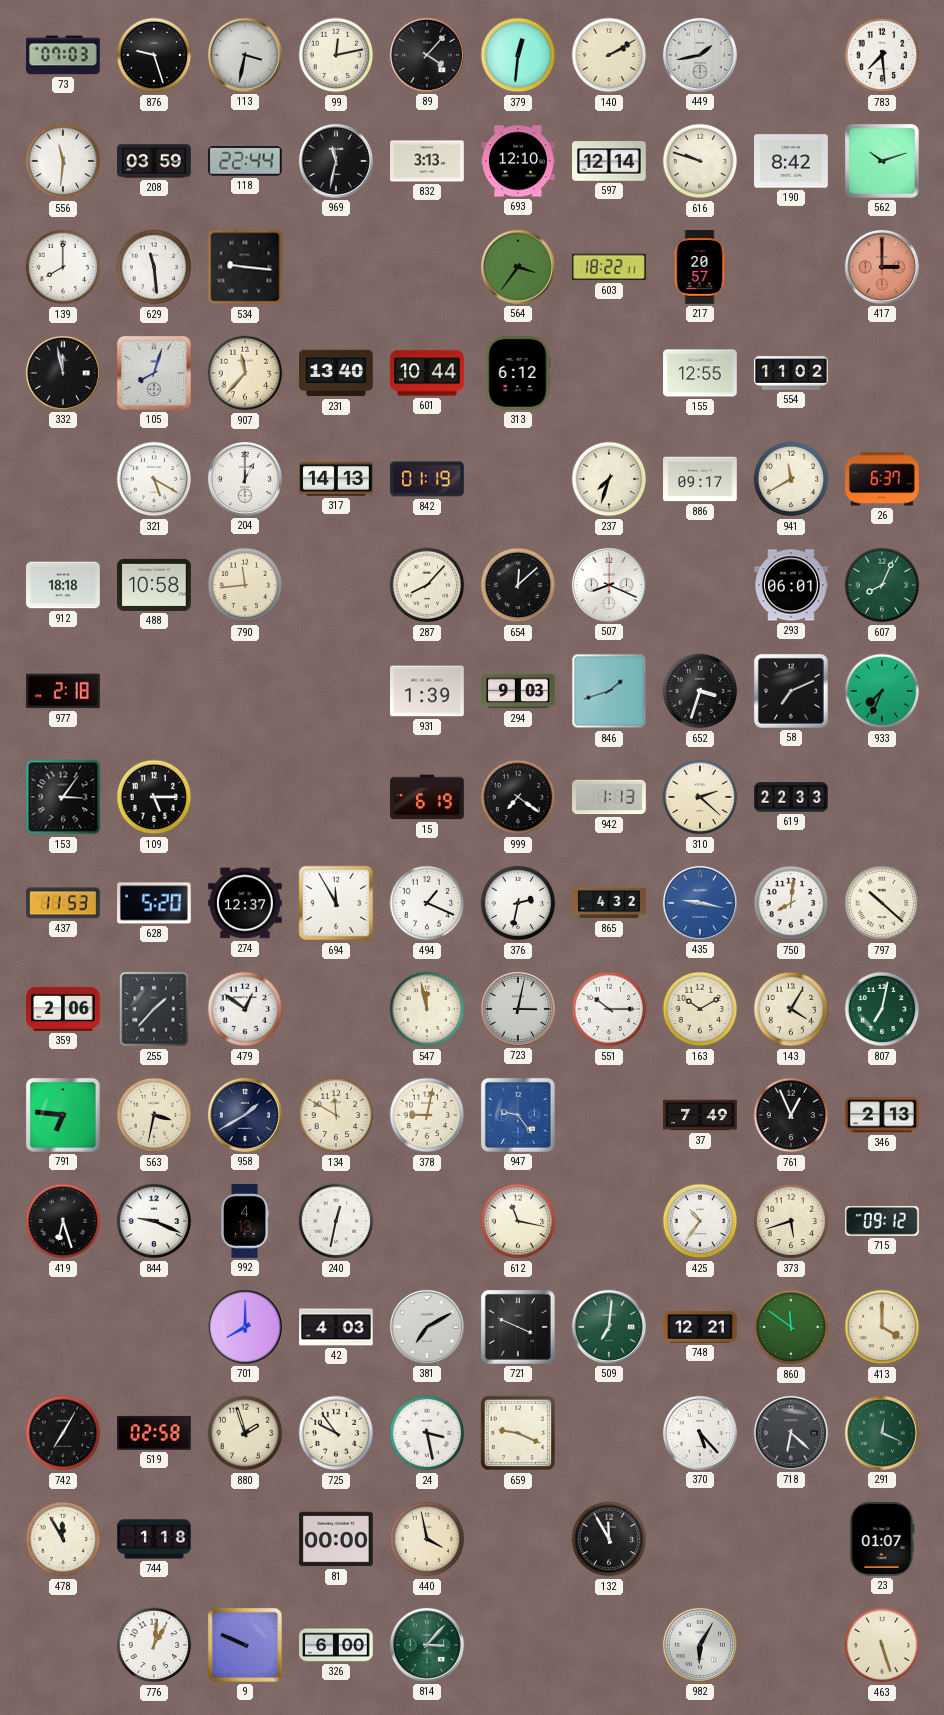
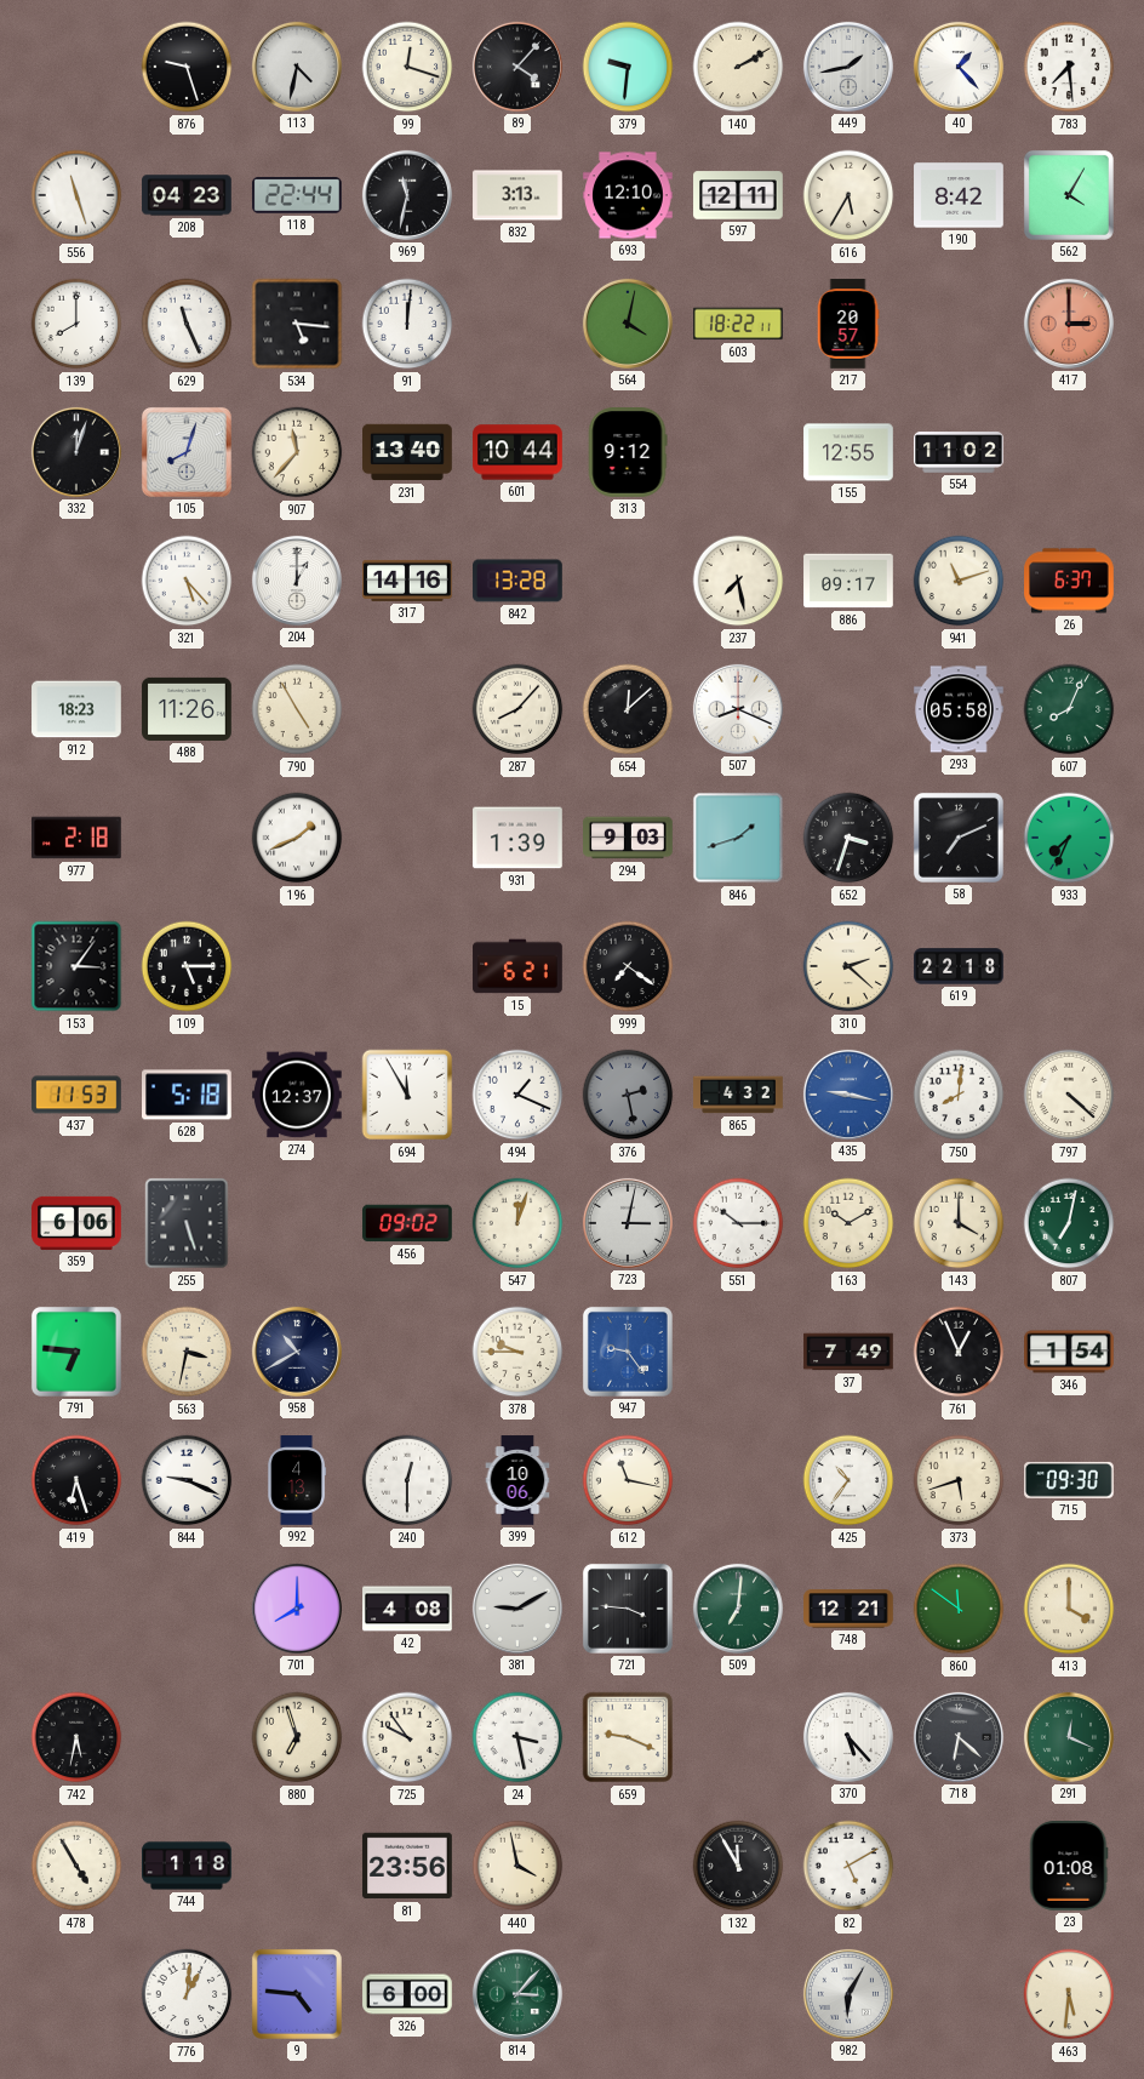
73: 07:03 -> none (63, 55)
113: 3:32 -> 4:32 (297, 67)
99: 12:13 -> 12:18 (407, 67)
379: 12:31 -> 9:31 (628, 67)
40: none -> 1:23 (959, 67)
556: 11:31 -> 11:27 (76, 195)
208: 03:59 -> 04:23 (187, 195)
597: 12:14 -> 12:11 (738, 195)
616: 9:48 -> 5:35 (848, 195)
562: 10:12 -> 4:05 (1069, 195)
629: 11:29 -> 11:26 (187, 324)
534: 9:16 -> 5:16 (297, 324)
91: none -> 12:01 (407, 324)
564: 3:36 -> 4:02 (628, 324)
332: 11:58 -> 12:03 (76, 452)
313: 6:12 -> 9:12 (628, 452)
321: 5:20 -> 5:23 (187, 581)
317: 14:13 -> 14:16 (407, 581)
842: 01:19 -> 13:28 (517, 581)
237: 7:33 -> 7:28 (738, 581)
941: 11:40 -> 11:12 (959, 581)
912: 18:18 -> 18:23 (76, 709)
488: 10:58 -> 11:26 (187, 709)
790: 11:44 -> 4:55 (297, 709)
293: 06:01 -> 05:58 (959, 709)
196: none -> 1:41 (297, 838)
15: 6:19 -> 6:21 (517, 966)
942: 1:13 -> none (609, 797)
619: 22:33 -> 22:18 (959, 966)
628: 5:20 -> 5:18 (187, 1095)
376: 2:32 -> 2:28 (628, 1095)
376 dial: white -> grey (628, 1095)
797: 10:22 -> 4:22 (1069, 1095)
359: 2:06 -> 6:06 (76, 1223)
255: 1:37 -> 5:27 (187, 1223)
479: 12:51 -> none (245, 1009)
456: none -> 09:02 (407, 1223)
547: 11:58 -> 12:03 (517, 1223)
143: 4:05 -> 4:00 (959, 1223)
958: 1:40 -> 10:40 (297, 1352)
134: 11:50 -> none (336, 1115)
378: 9:02 -> 9:45 (517, 1352)
346: 2:13 -> 1:54 (1069, 1352)
240: 12:32 -> 12:30 (407, 1480)
399: none -> 10:06 (517, 1480)
715: 09:12 -> 09:30 (1070, 1480)
42: 4:03 -> 4:08 (407, 1609)
381: 7:10 -> 9:10 (517, 1609)
721: 3:49 -> 3:46 (628, 1609)
742: 7:05 -> 5:32 (76, 1737)
519: 02:58 -> none (155, 1433)
880: 1:57 -> 6:57 (297, 1737)
478: 11:55 -> 4:55 (76, 1866)
81: 00:00 -> 23:56 (407, 1866)
82: none -> 5:10 (848, 1866)
23: 01:07 -> 01:08 (1069, 1866)
9: 9:49 -> 4:46 (297, 1994)
463: 5:27 -> 5:31 (1069, 1994)
